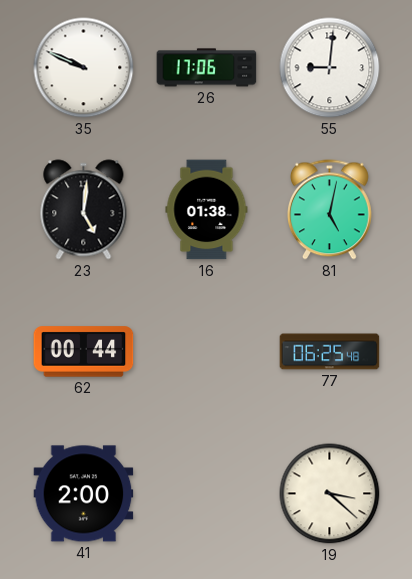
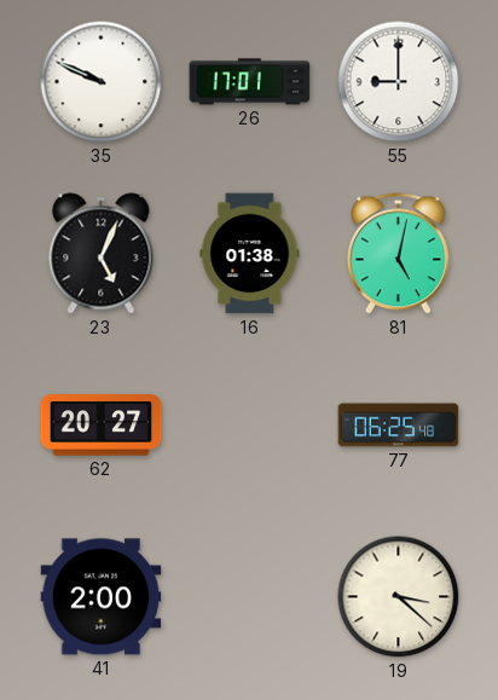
26: 17:06 -> 17:01 (250, 82)
55: 9:01 -> 9:00 (399, 82)
23: 5:01 -> 5:04 (102, 254)
62: 00:44 -> 20:27 (102, 426)
